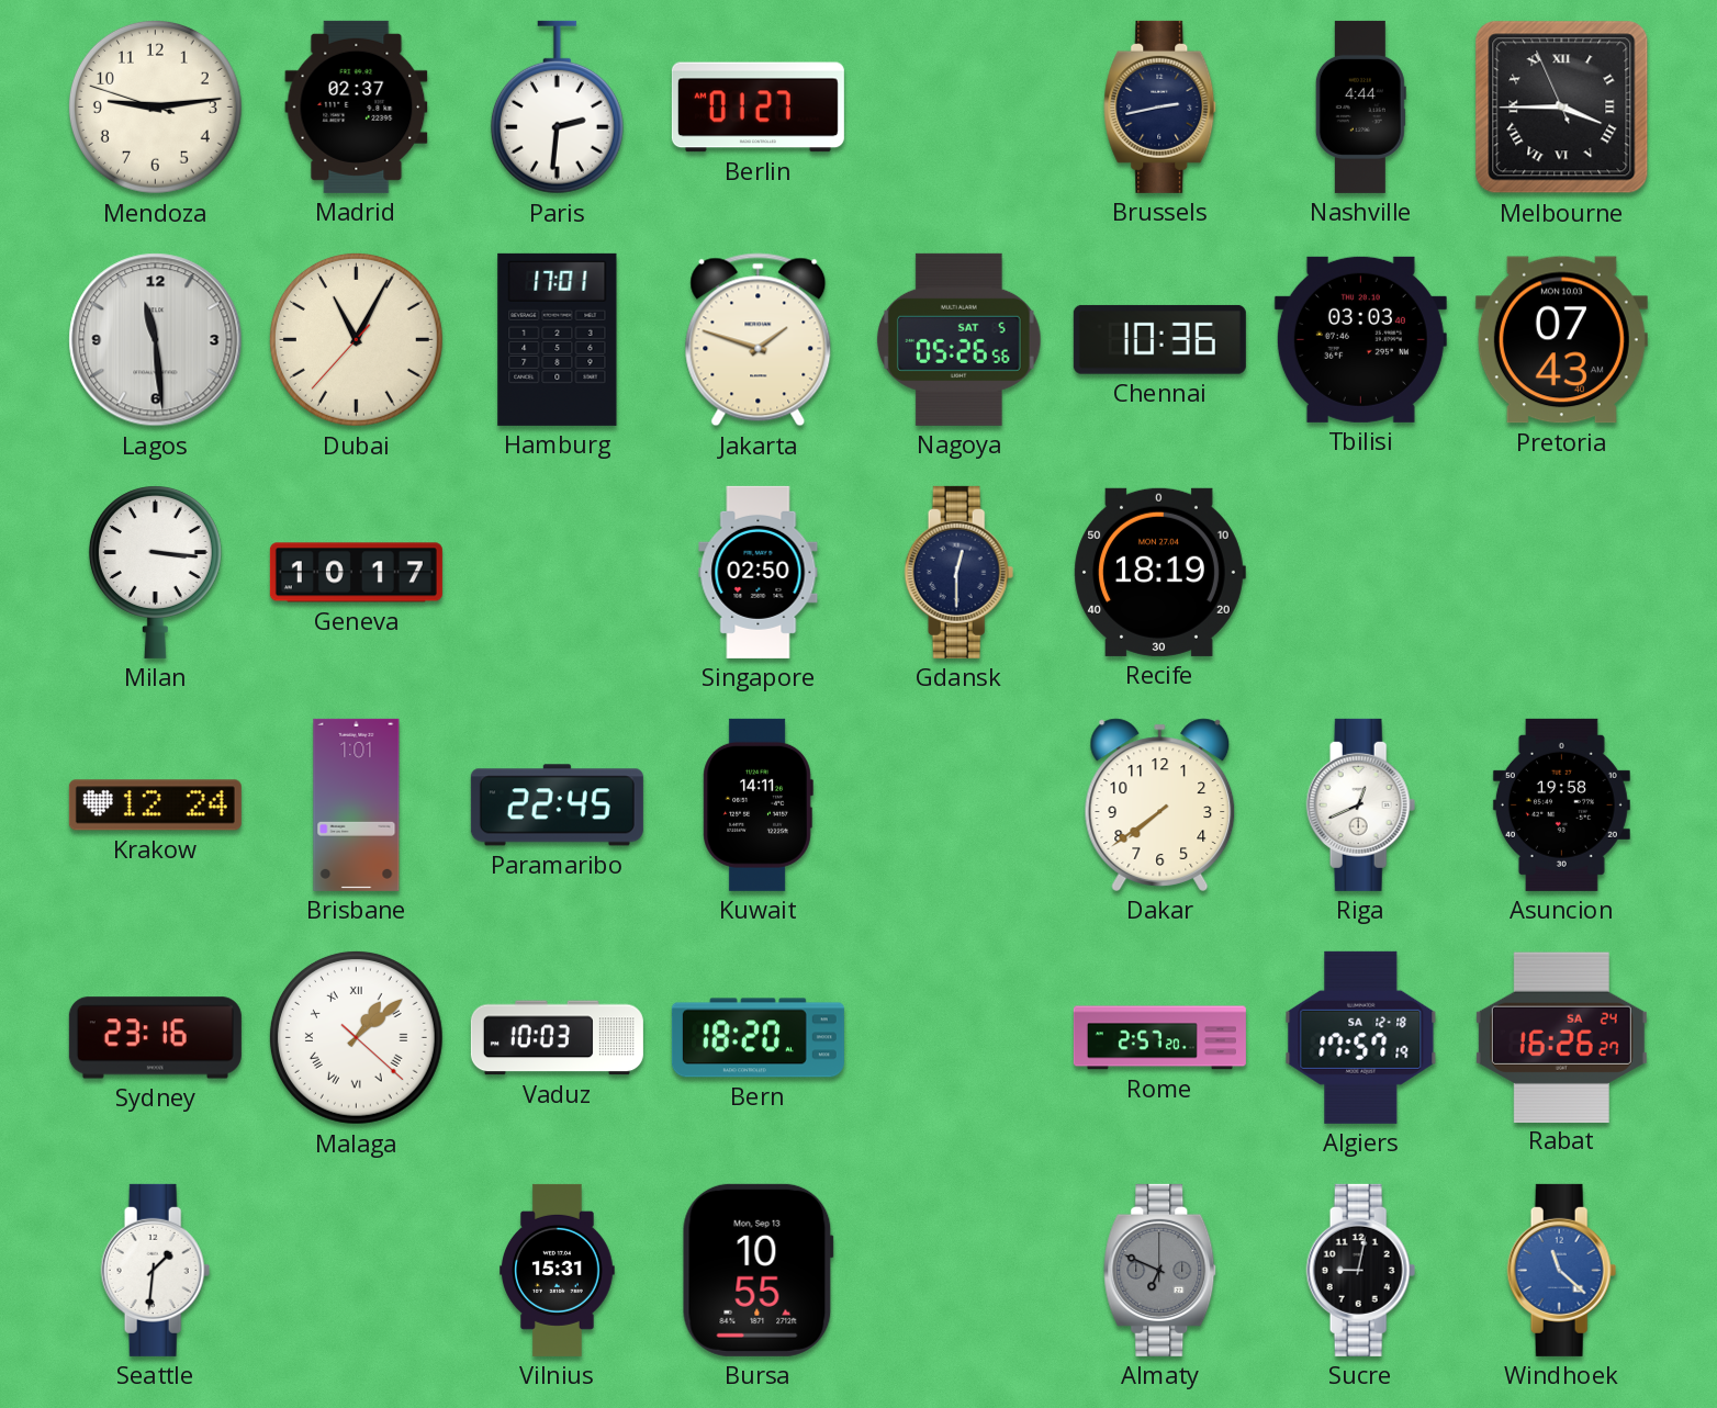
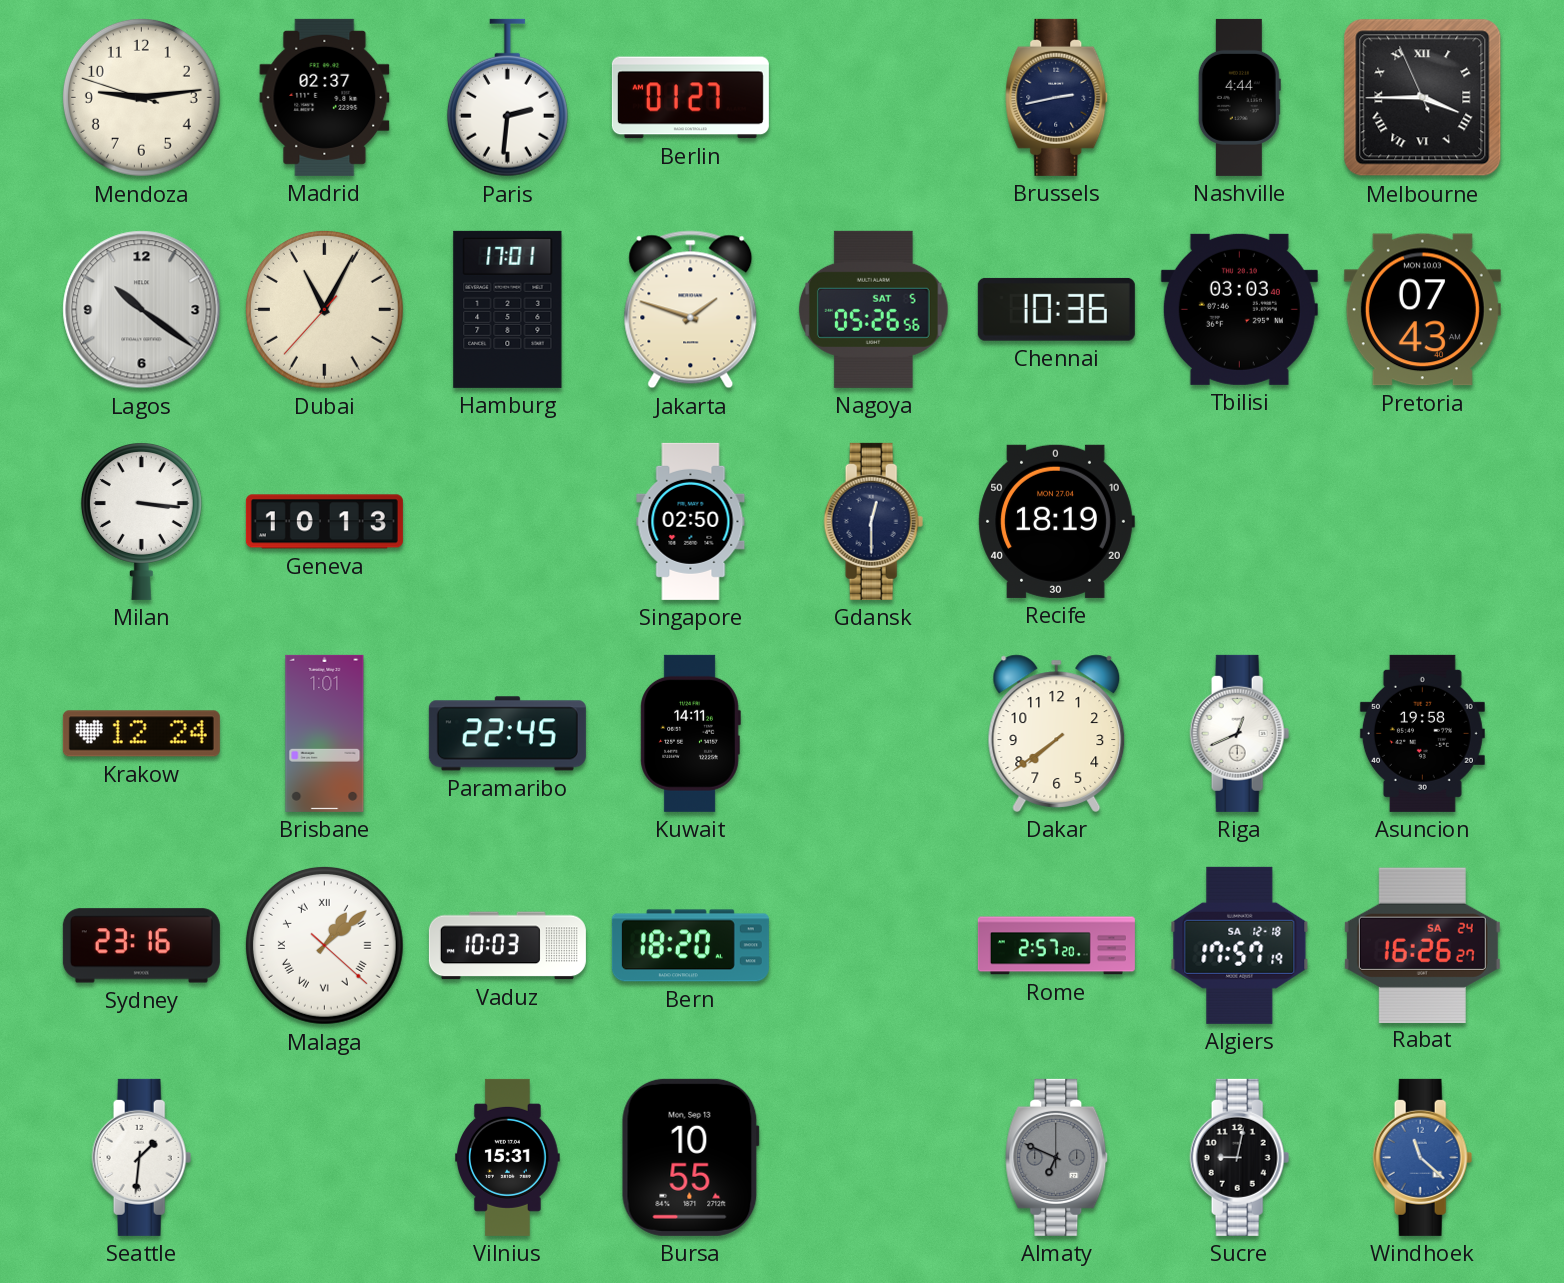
Lagos: 11:29 -> 10:21 (142, 310)
Geneva: 10:17 -> 10:13 (324, 522)
